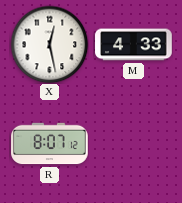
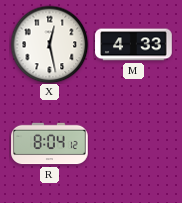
R: 8:07 -> 8:04 (50, 144)
